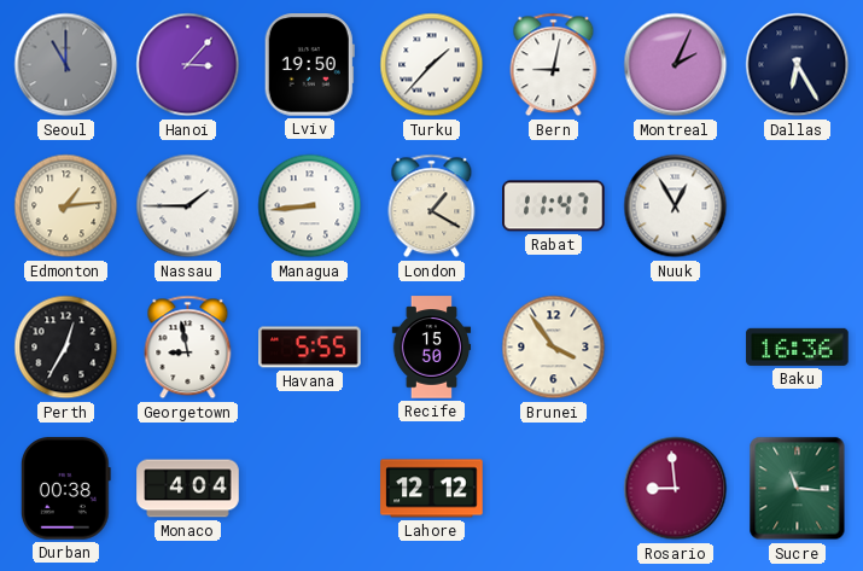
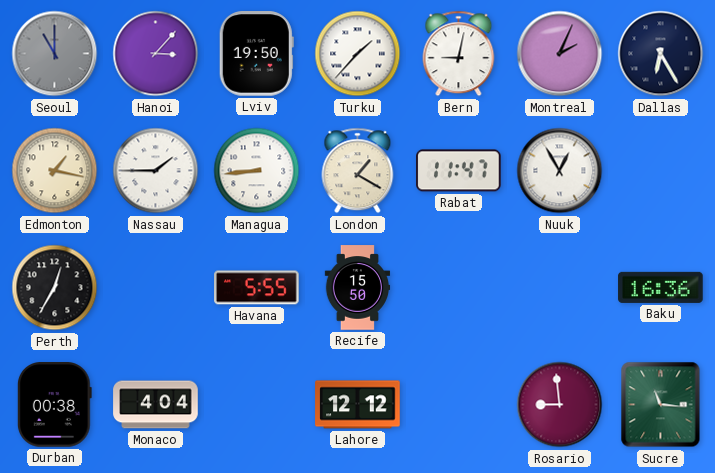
Edmonton: 1:14 -> 1:17 (55, 171)
Georgetown: 8:58 -> none (188, 348)
Brunei: 3:54 -> none (554, 348)
